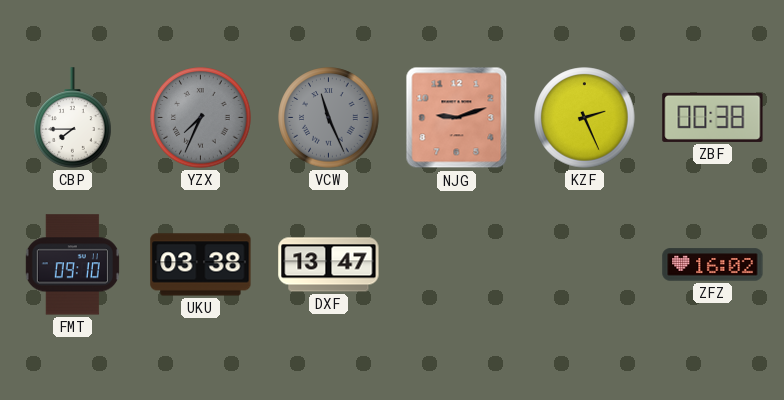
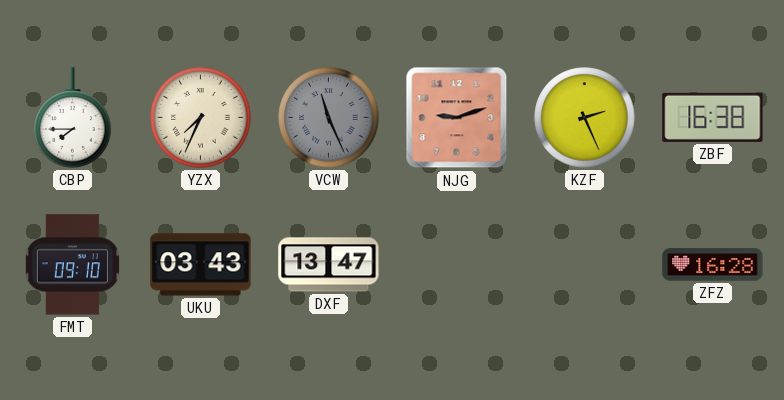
YZX dial: grey -> cream (201, 118)
ZBF: 00:38 -> 16:38 (713, 117)
UKU: 03:38 -> 03:43 (201, 265)
ZFZ: 16:02 -> 16:28 (713, 265)
